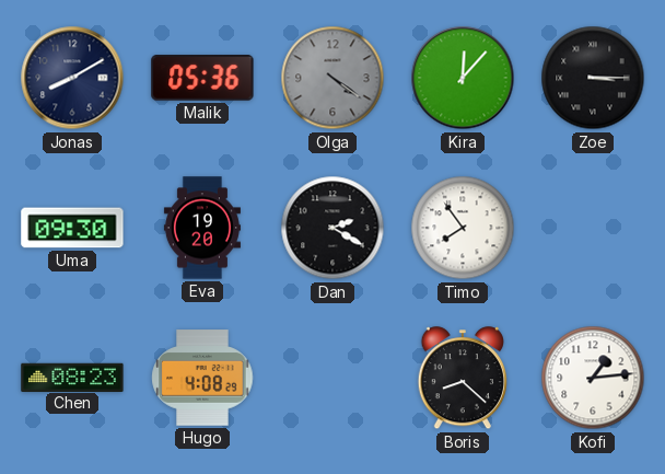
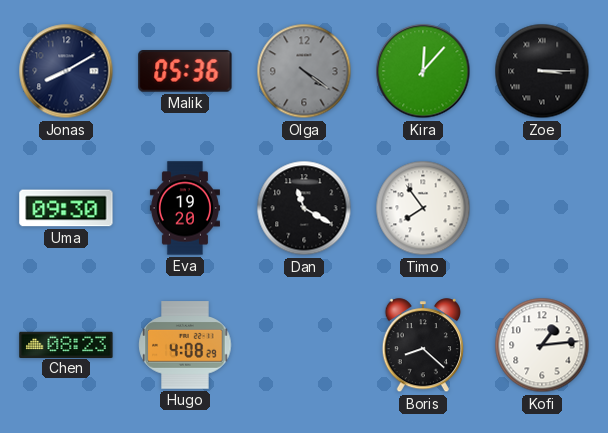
Dan: 2:20 -> 11:20 (304, 208)
